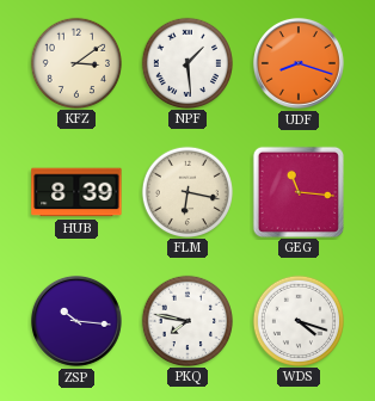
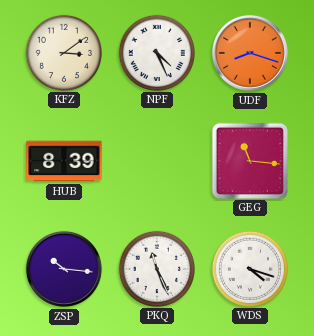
NPF: 1:29 -> 4:26 (156, 52)
FLM: 6:17 -> none (186, 191)
PKQ: 7:47 -> 11:26 (156, 268)
